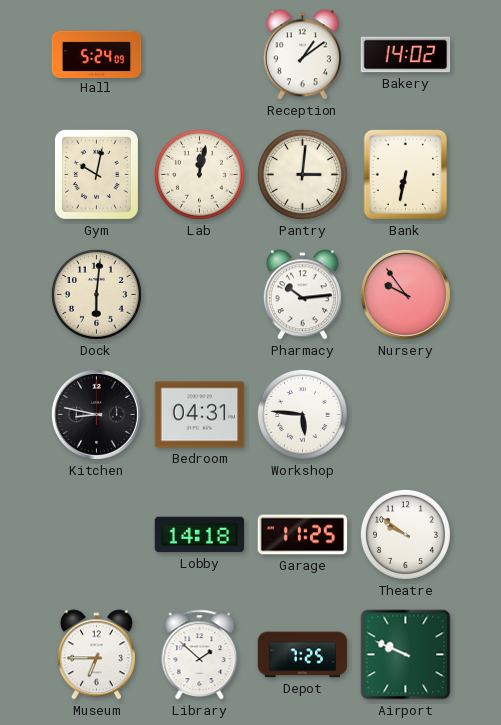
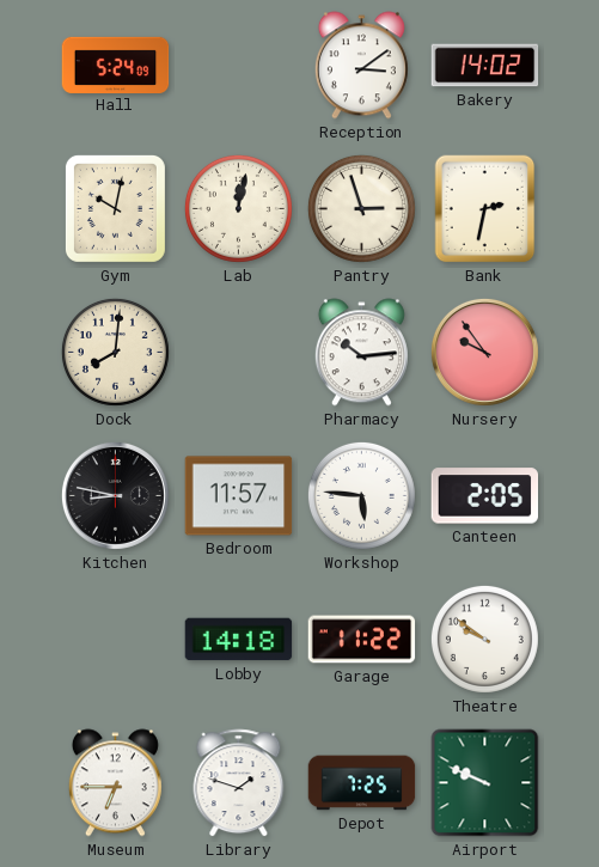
Reception: 1:09 -> 3:09 (361, 66)
Pantry: 3:01 -> 2:57 (361, 208)
Bank: 6:32 -> 2:32 (485, 209)
Dock: 6:01 -> 8:01 (115, 352)
Bedroom: 04:31 -> 11:57 (239, 496)
Canteen: none -> 2:05 (485, 496)
Garage: 11:25 -> 11:22 (362, 640)
Library: 1:52 -> 1:48 (239, 783)
